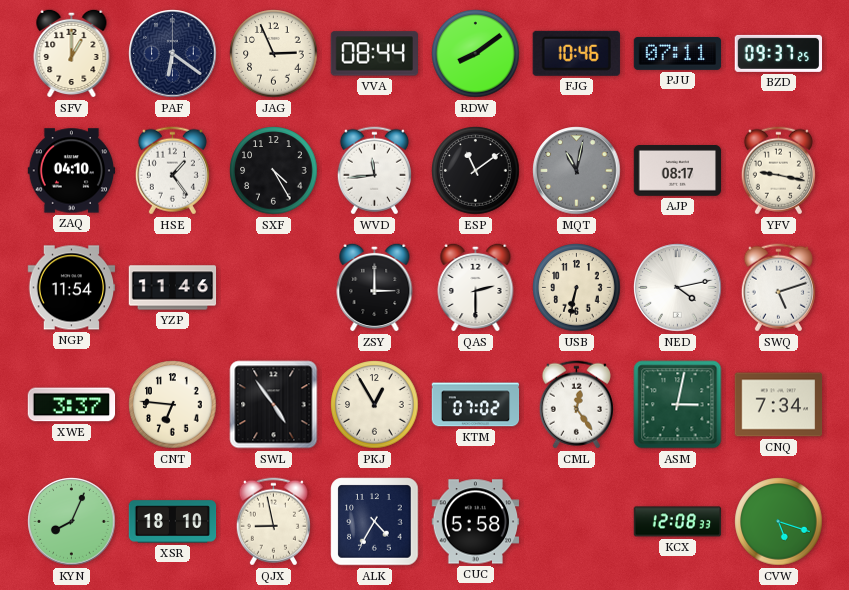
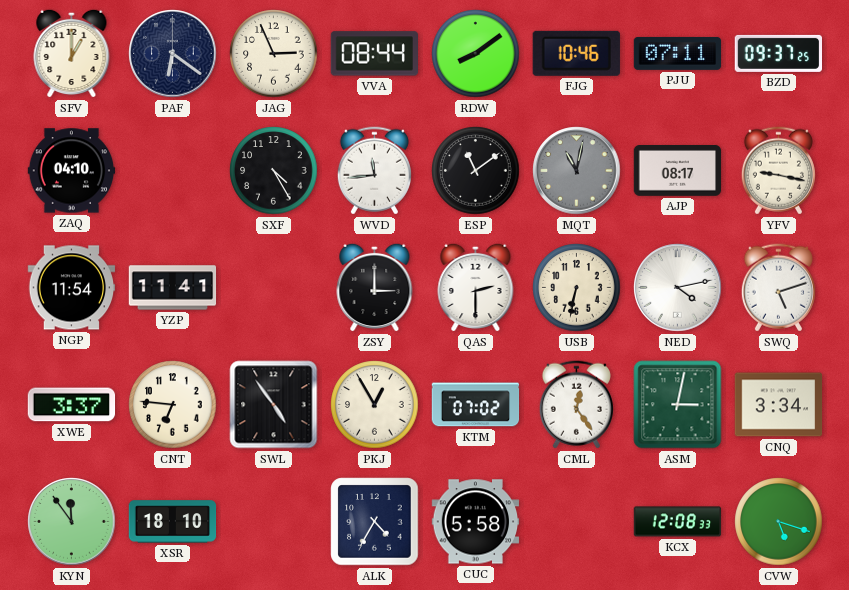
HSE: 1:24 -> none (172, 171)
YZP: 11:46 -> 11:41 (173, 288)
CNQ: 7:34 -> 3:34 (779, 405)
KYN: 8:04 -> 11:54 (72, 522)
QJX: 8:58 -> none (273, 522)
